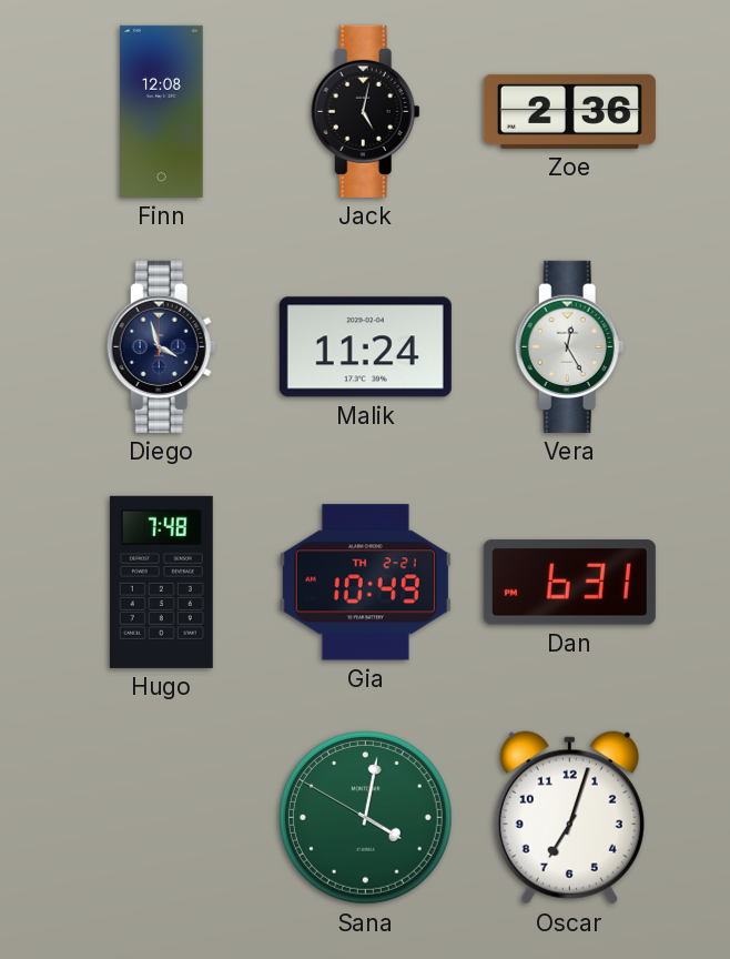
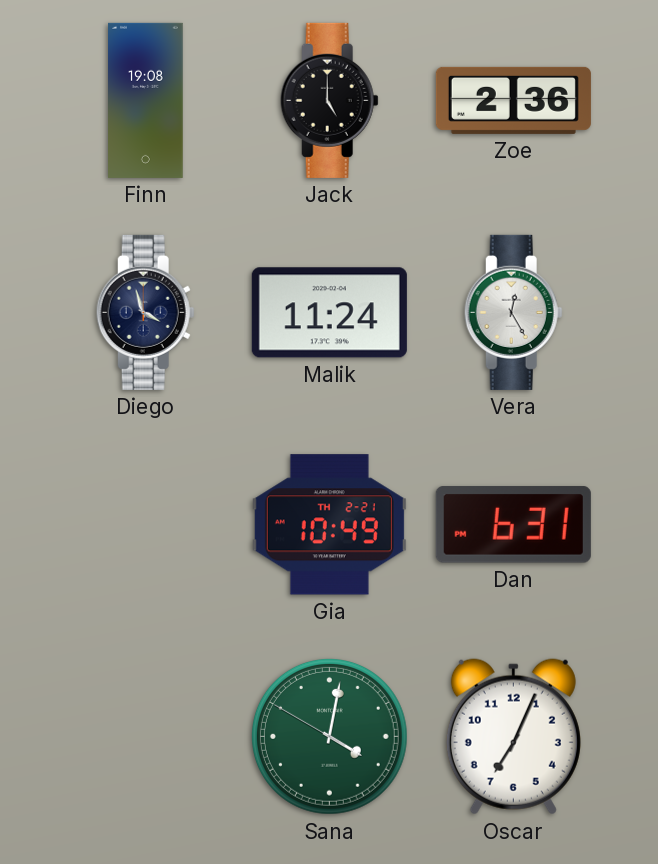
Finn: 12:08 -> 19:08 (146, 100)
Jack: 5:02 -> 5:00 (329, 100)
Hugo: 7:48 -> none (161, 582)
Oscar: 7:03 -> 7:04 (513, 737)
